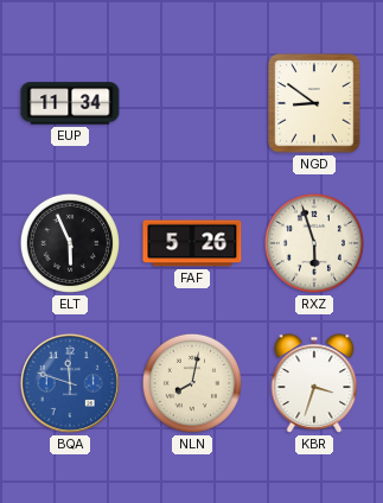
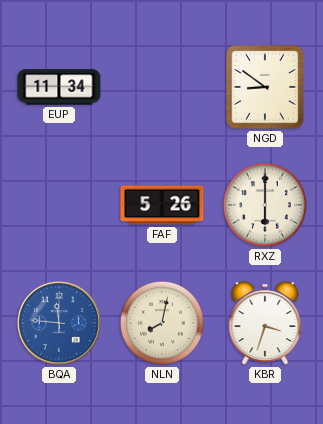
ELT: 5:56 -> none (70, 243)
RXZ: 5:57 -> 6:00 (265, 205)
BQA: 11:48 -> 11:46 (59, 323)
